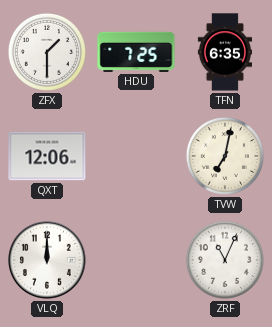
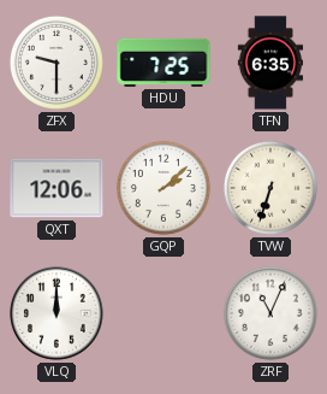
ZFX: 1:30 -> 9:30 (57, 63)
GQP: none -> 2:08 (163, 188)
TVW: 7:02 -> 6:33 (270, 188)
